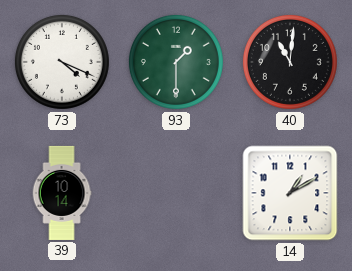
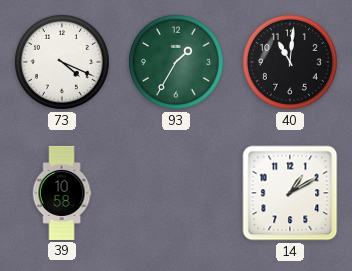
93: 1:30 -> 1:35 (176, 62)
39: 10:14 -> 10:58 (62, 193)
